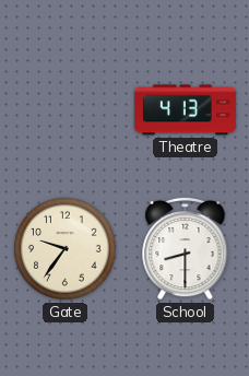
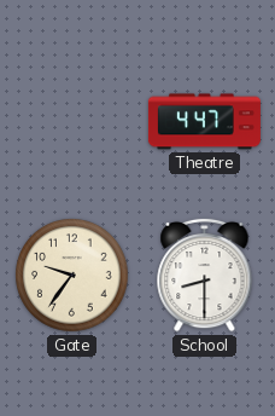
Theatre: 4:13 -> 4:47 (204, 122)
